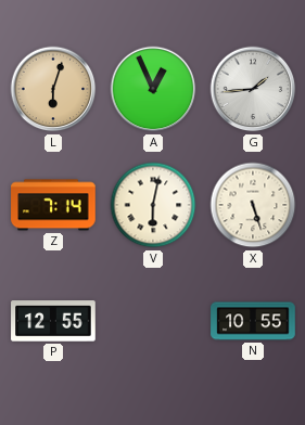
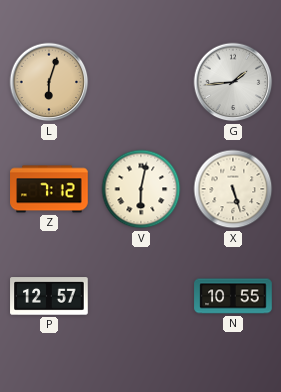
A: 12:56 -> none (153, 89)
Z: 7:14 -> 7:12 (49, 189)
P: 12:55 -> 12:57 (49, 296)
